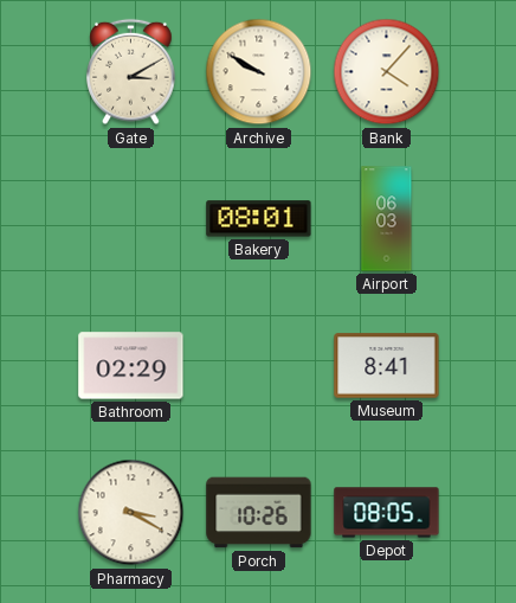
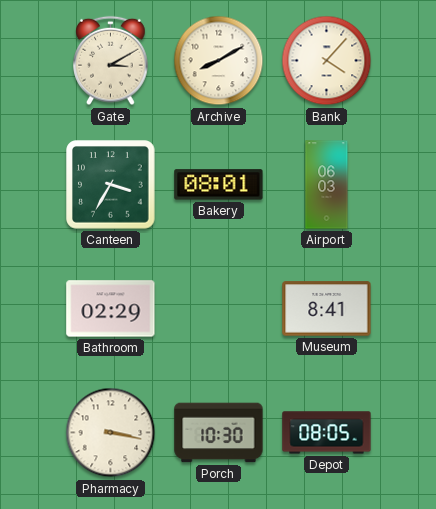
Archive: 9:50 -> 8:10 (219, 61)
Canteen: none -> 3:35 (111, 185)
Pharmacy: 3:20 -> 3:17 (111, 433)
Porch: 10:26 -> 10:30 (219, 433)
